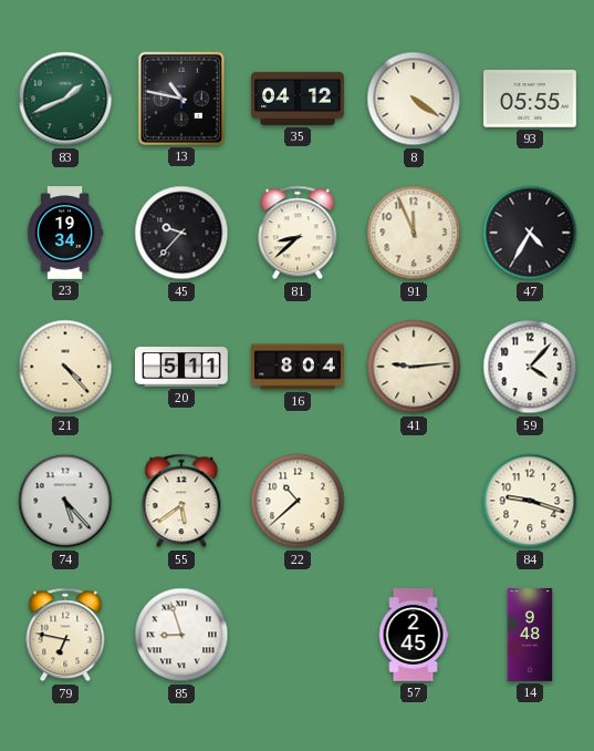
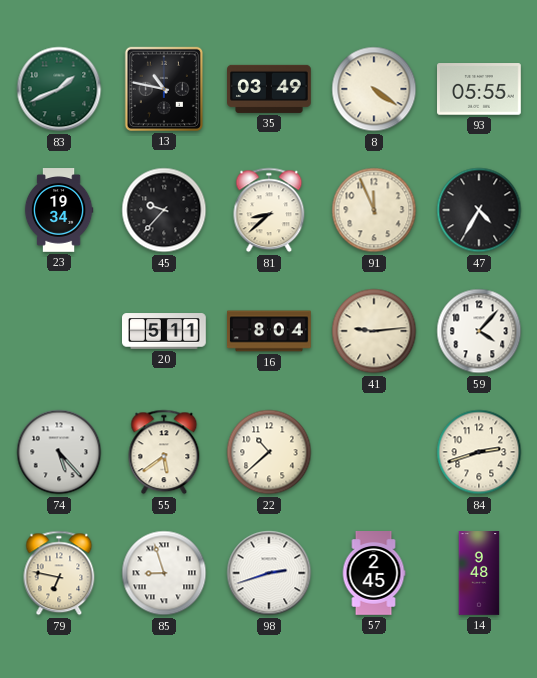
35: 04:12 -> 03:49 (270, 89)
21: 4:23 -> none (65, 367)
84: 9:18 -> 2:42 (479, 452)
98: none -> 2:42 (269, 573)
